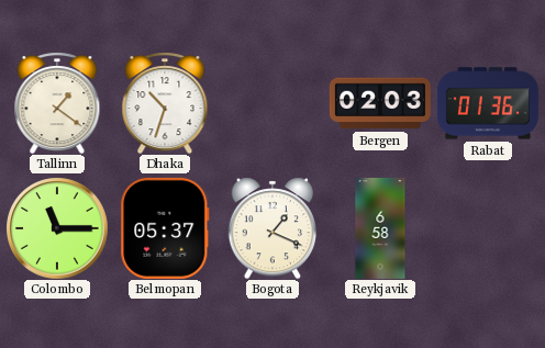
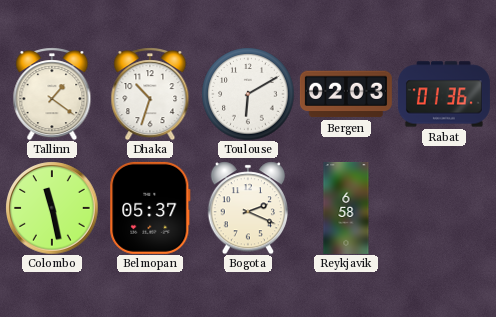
Toulouse: none -> 6:10 (248, 94)
Colombo: 11:15 -> 11:28 (52, 208)
Bogota: 1:19 -> 2:19 (248, 208)
